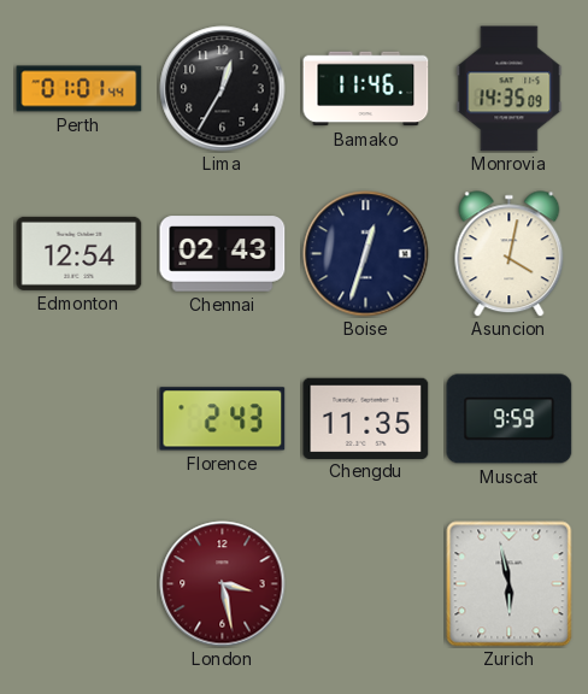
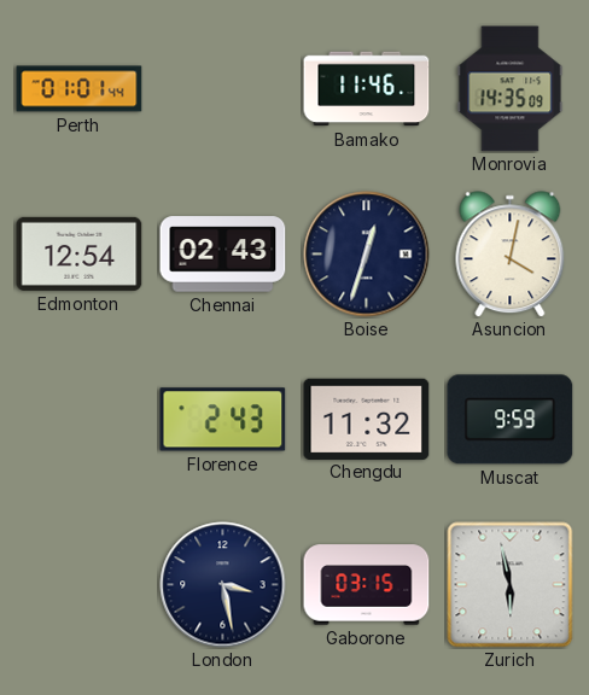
Lima: 12:35 -> none (223, 89)
Chengdu: 11:35 -> 11:32 (367, 419)
London dial: burgundy -> navy (223, 585)
Gaborone: none -> 03:15 (367, 585)
